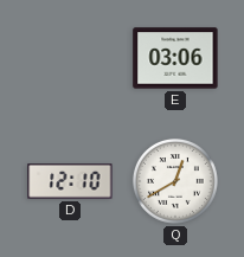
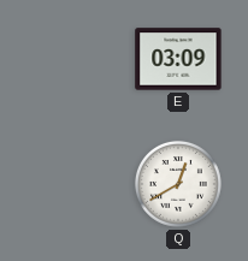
E: 03:06 -> 03:09 (178, 59)
D: 12:10 -> none (70, 182)
